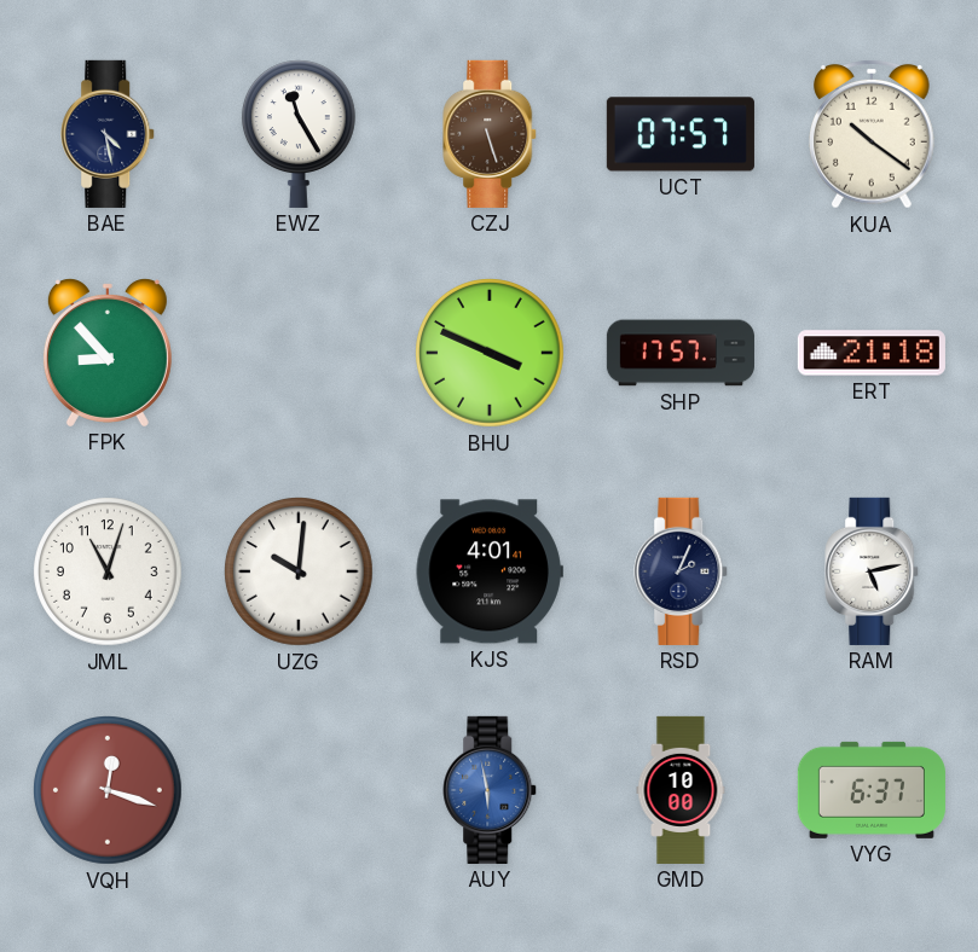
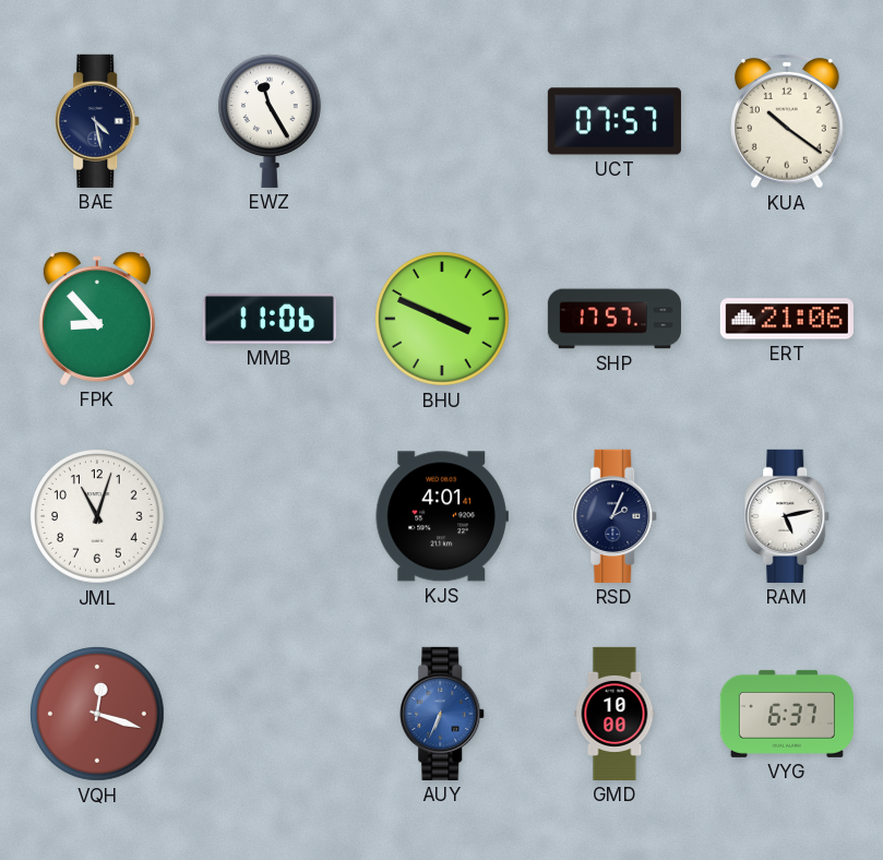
CZJ: 5:27 -> none (491, 134)
MMB: none -> 11:06 (270, 319)
ERT: 21:18 -> 21:06 (787, 319)
UZG: 10:01 -> none (300, 573)
AUY: 5:58 -> 6:34 (443, 714)
